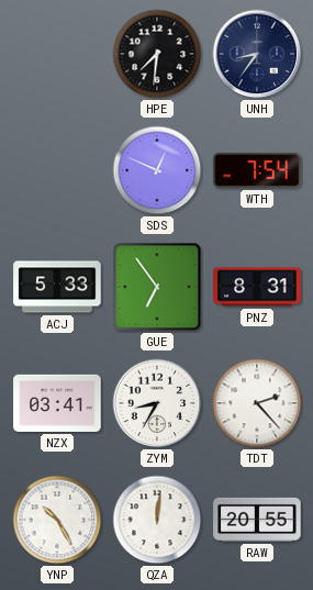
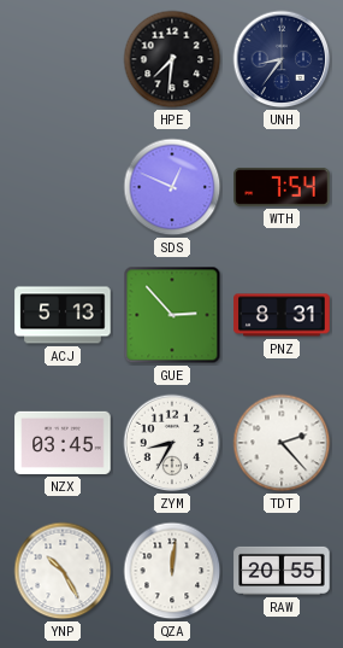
ACJ: 5:33 -> 5:13 (63, 315)
GUE: 6:54 -> 2:53 (172, 315)
NZX: 03:41 -> 03:45 (63, 443)
